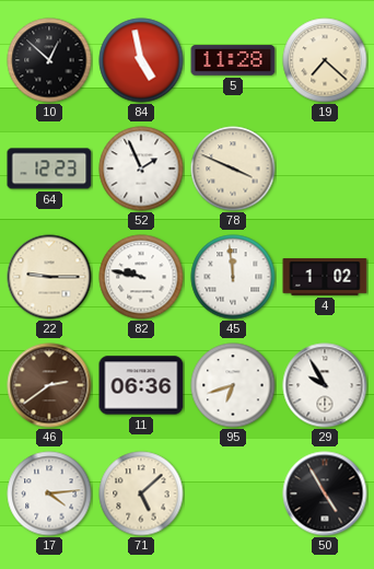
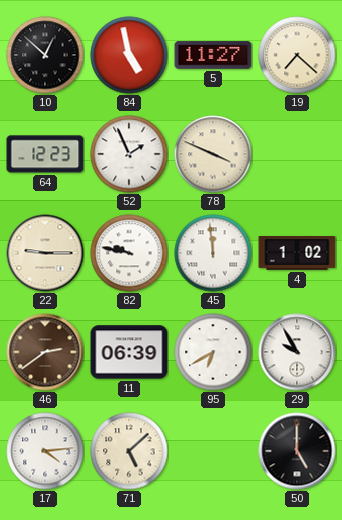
5: 11:28 -> 11:27 (213, 55)
11: 06:36 -> 06:39 (129, 352)
95: 6:42 -> 6:40 (213, 352)
50: 4:55 -> 5:00 (297, 451)
